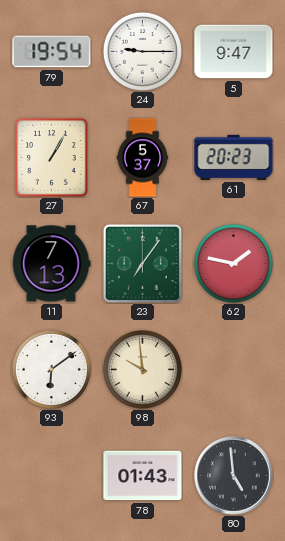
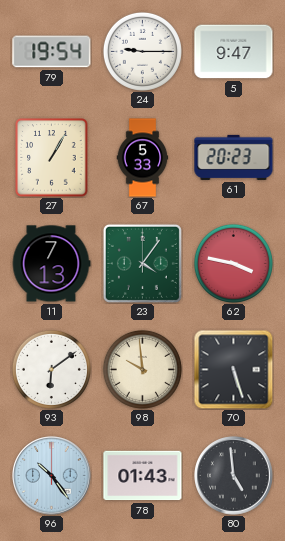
67: 5:37 -> 5:33 (143, 158)
23: 7:06 -> 4:06 (142, 263)
62: 1:47 -> 3:47 (233, 263)
70: none -> 5:27 (233, 369)
96: none -> 10:24 (52, 476)
